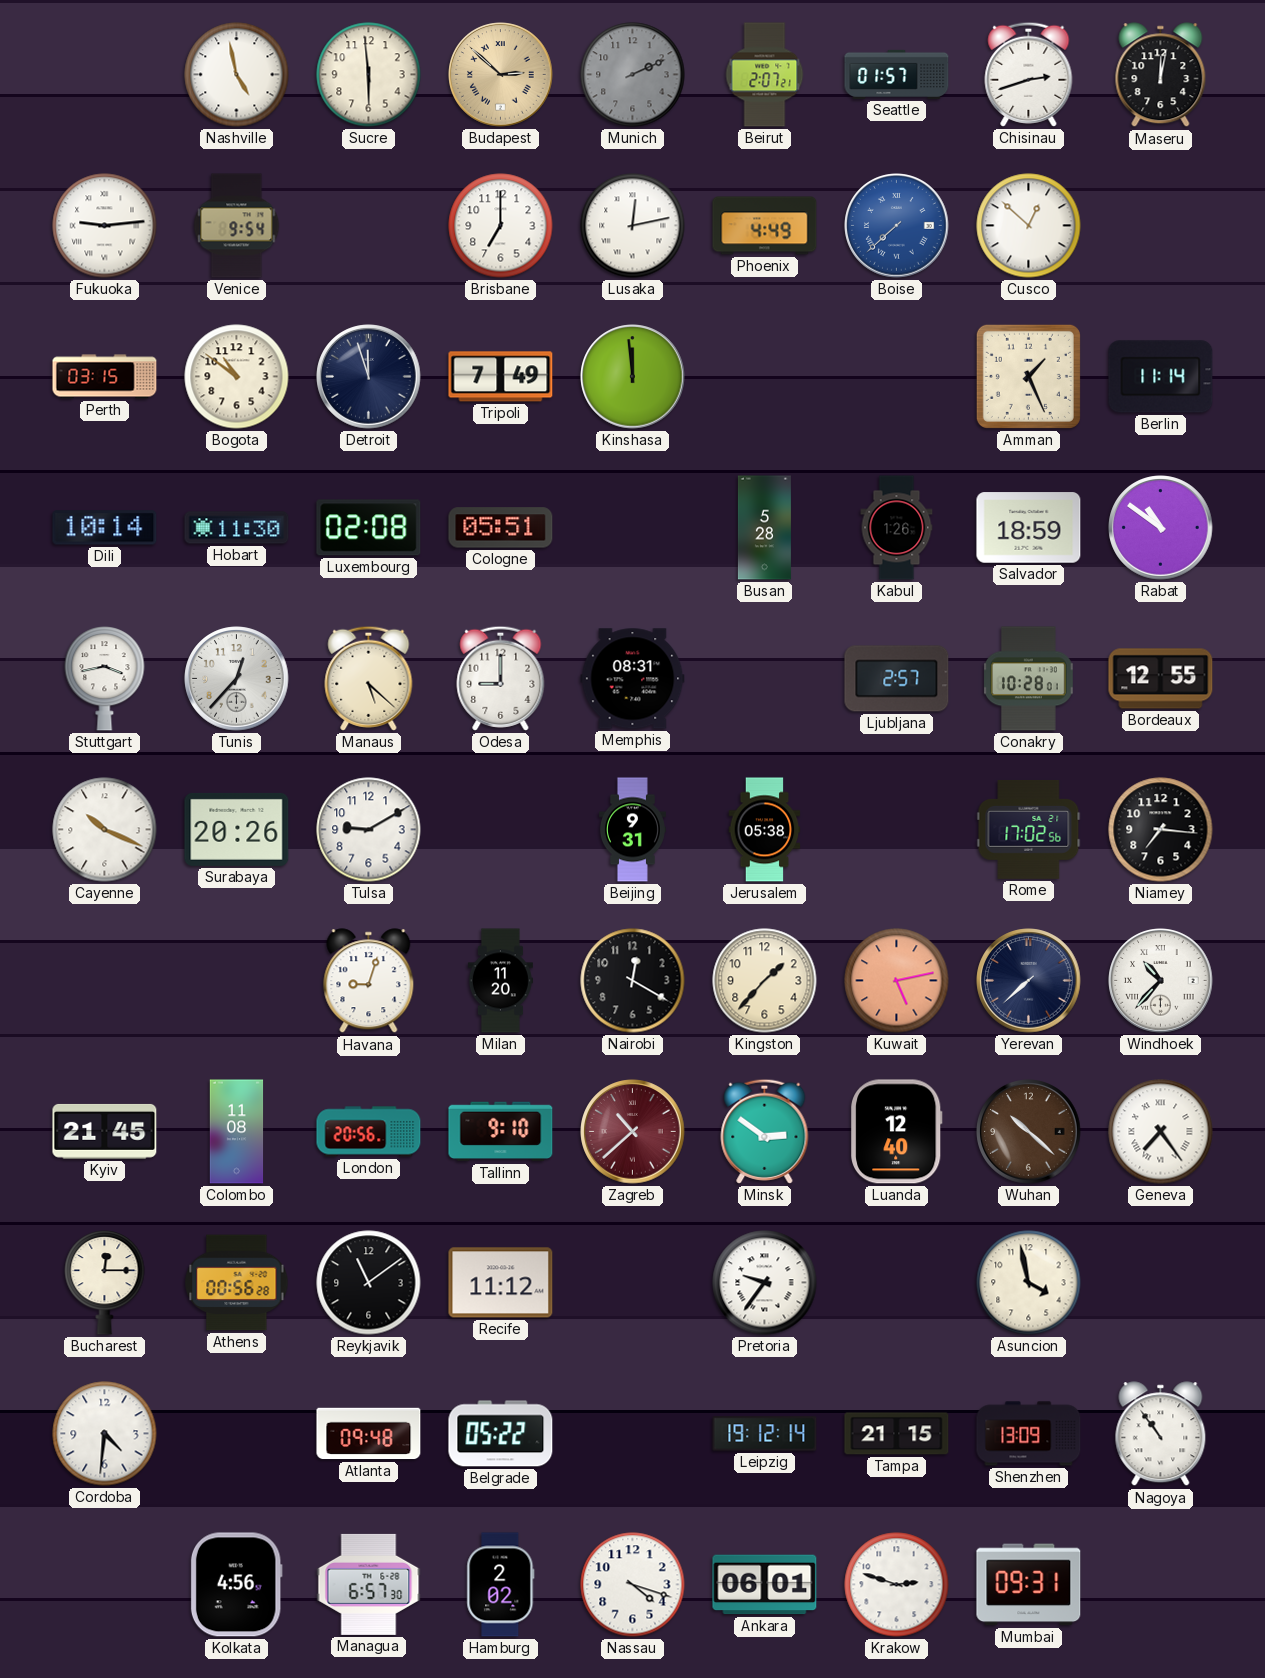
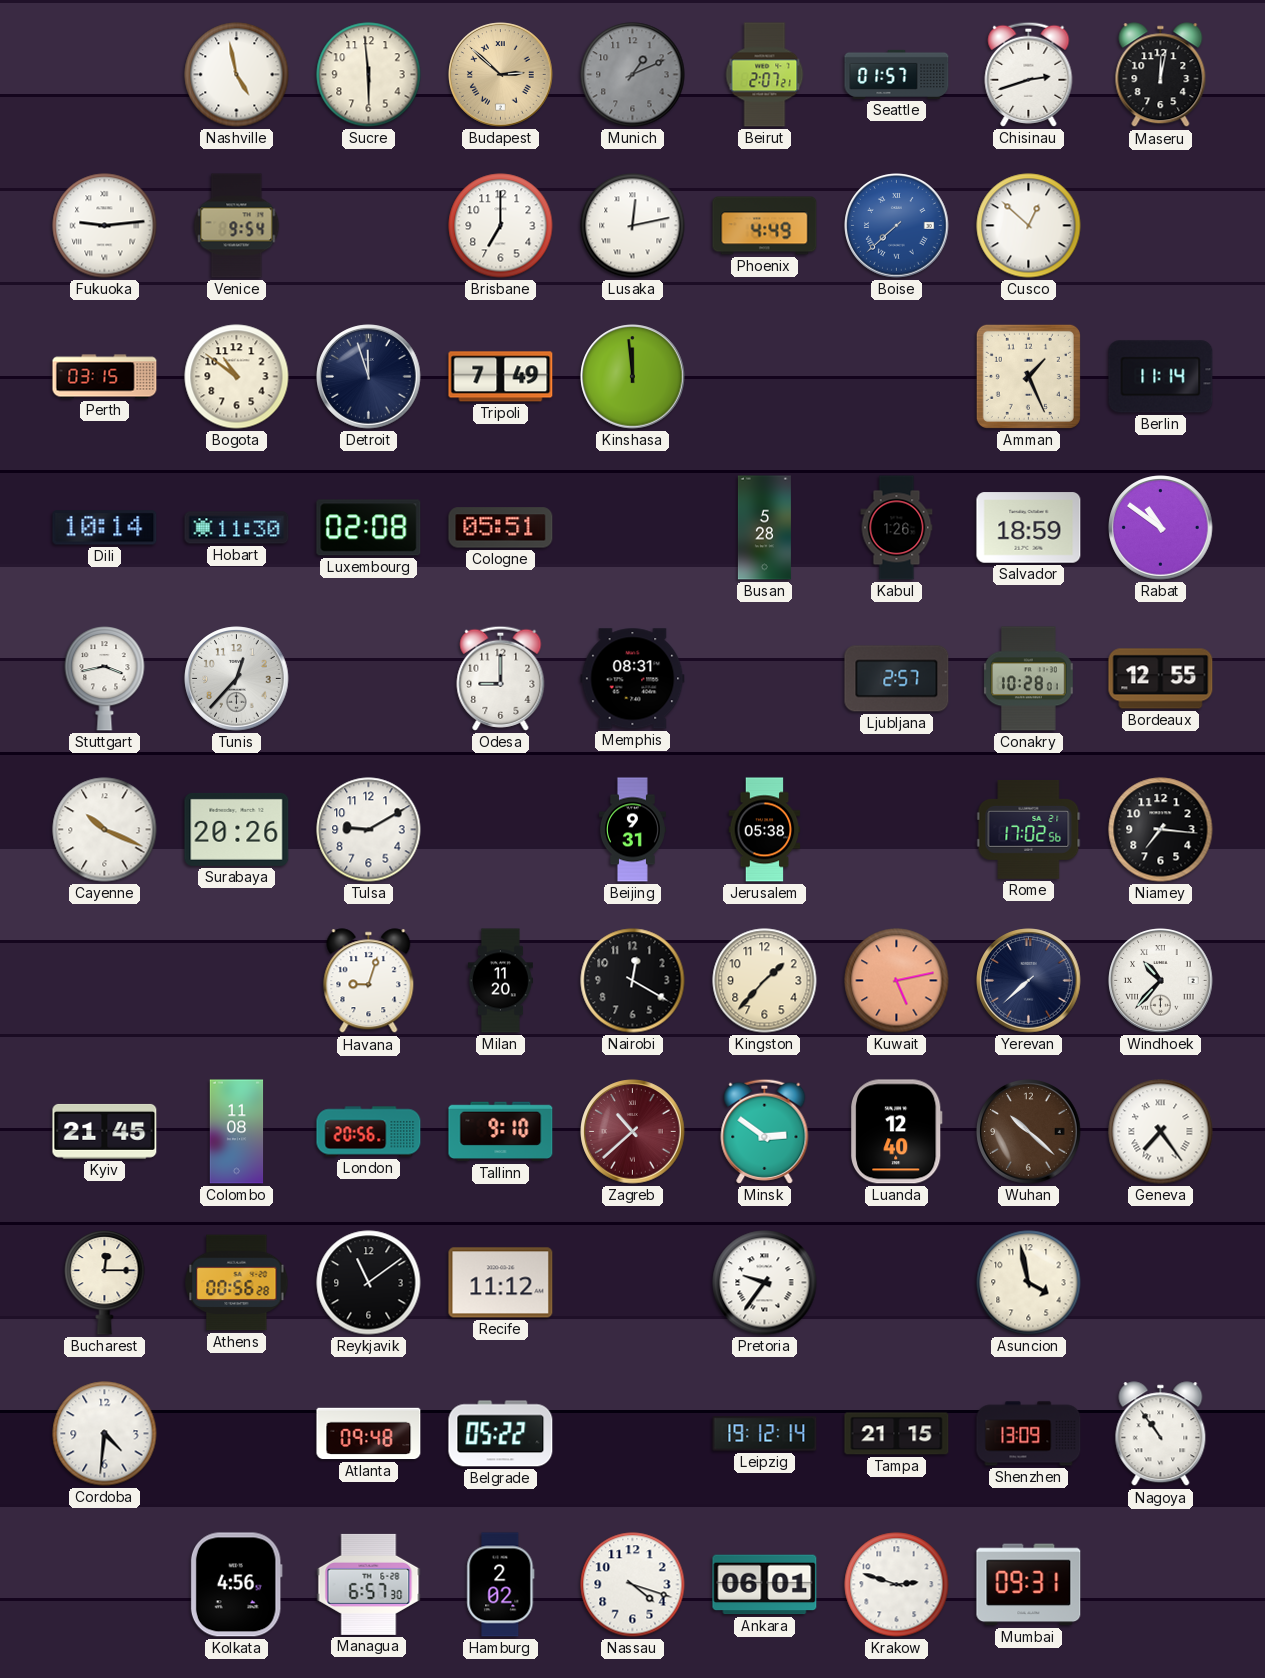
Munich: 2:11 -> 1:11 (633, 75)
Manaus: 5:22 -> none (369, 678)
